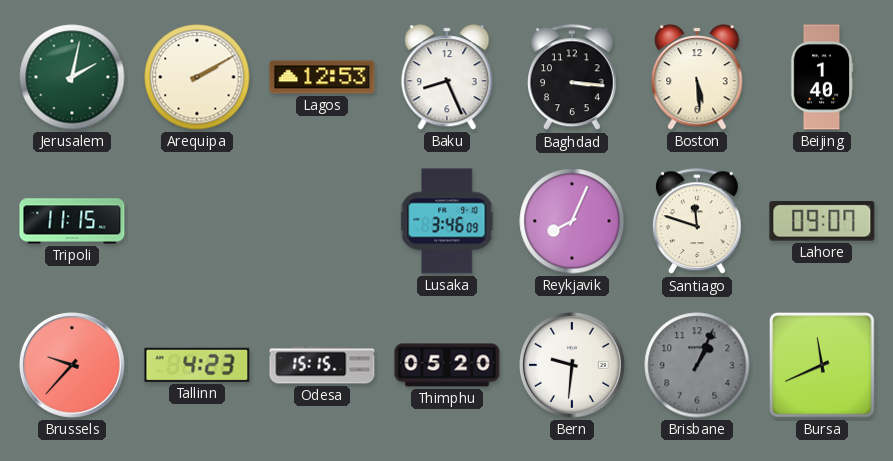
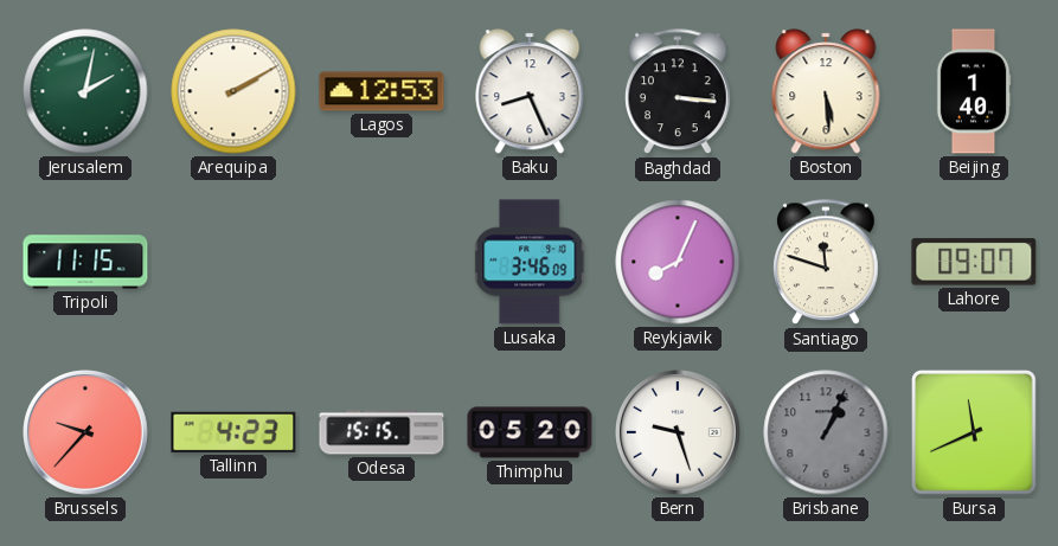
Bern: 9:31 -> 9:27 (679, 433)
